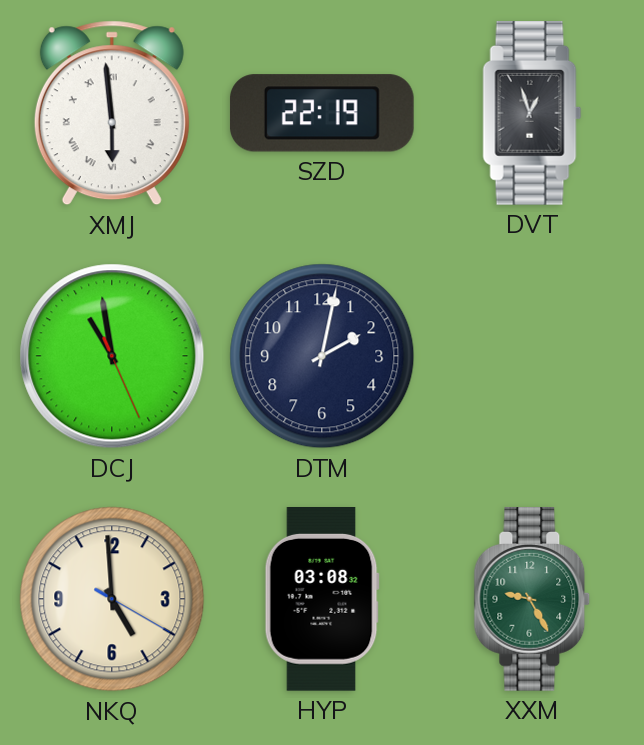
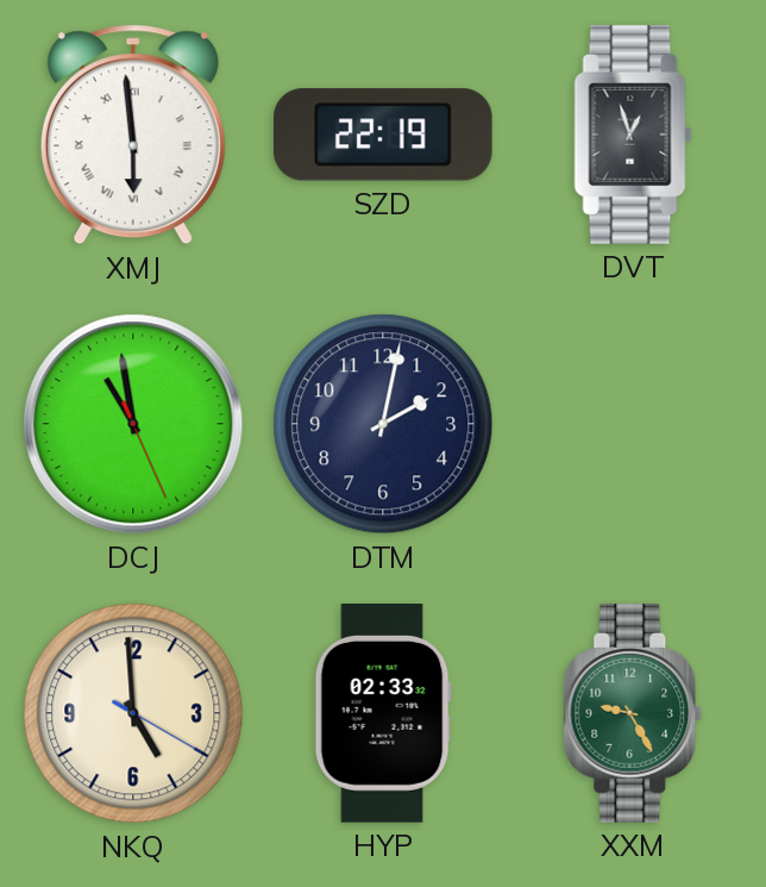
HYP: 03:08 -> 02:33 (383, 714)
